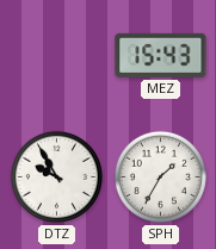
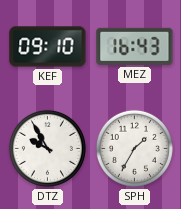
KEF: none -> 09:10 (48, 47)
MEZ: 15:43 -> 16:43 (135, 46)
